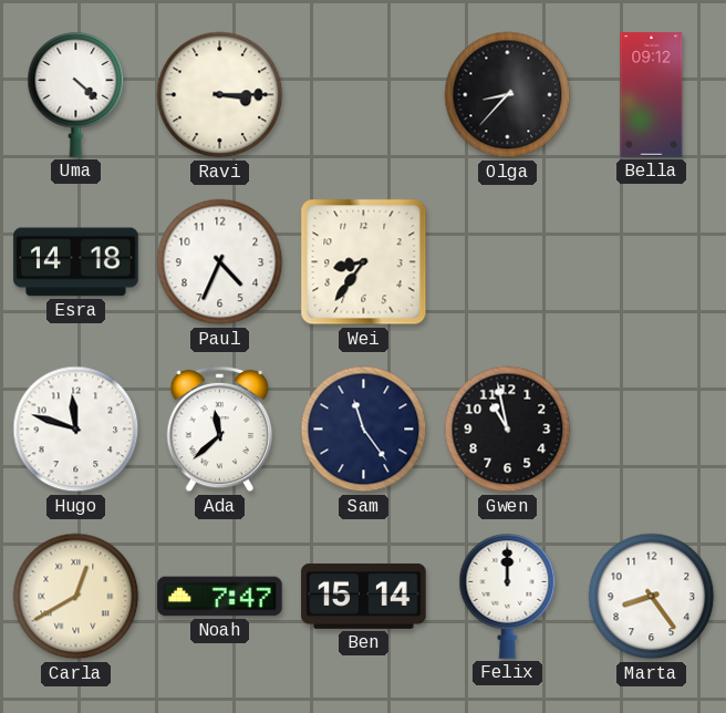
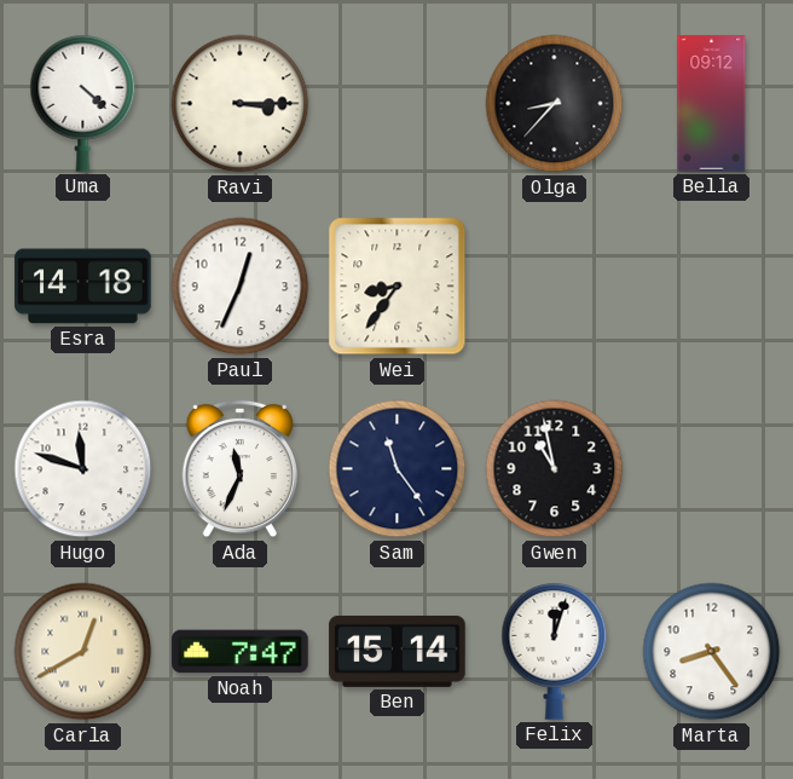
Paul: 4:34 -> 12:34 (241, 287)
Ada: 11:38 -> 11:34 (241, 469)
Felix: 12:00 -> 12:03 (555, 652)
